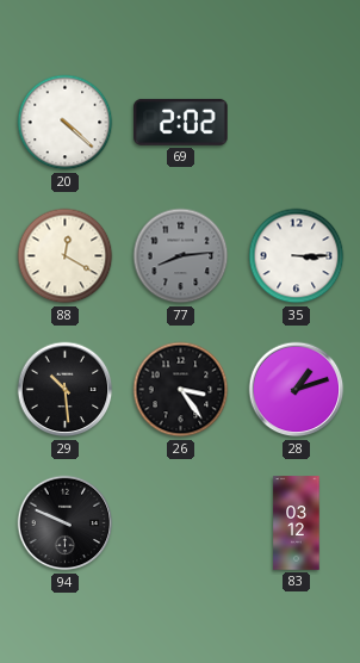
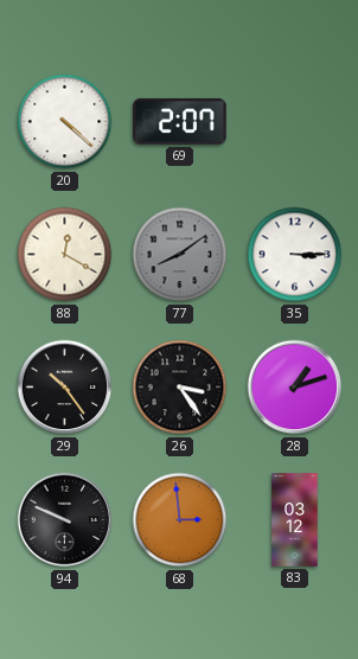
69: 2:02 -> 2:07 (180, 121)
77: 8:14 -> 8:09 (180, 255)
29: 10:29 -> 10:24 (65, 388)
68: none -> 2:59 (180, 520)
